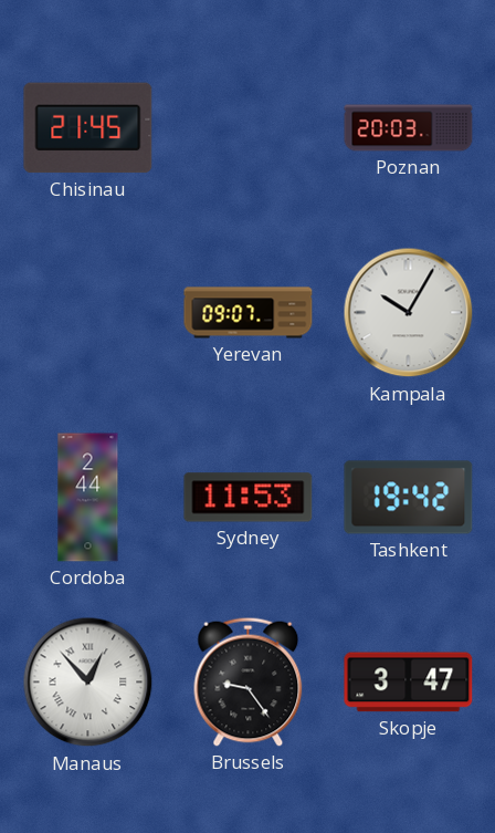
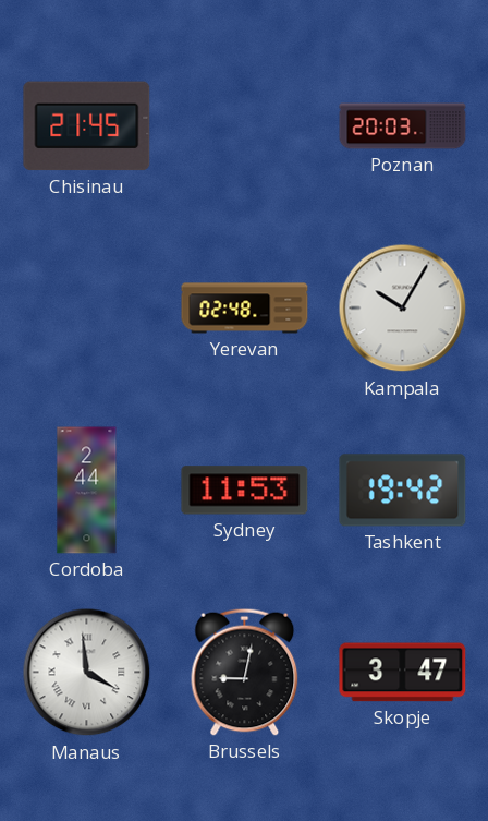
Yerevan: 09:07 -> 02:48 (245, 309)
Manaus: 12:53 -> 3:59 (87, 673)
Brussels: 9:24 -> 9:02 (245, 672)
